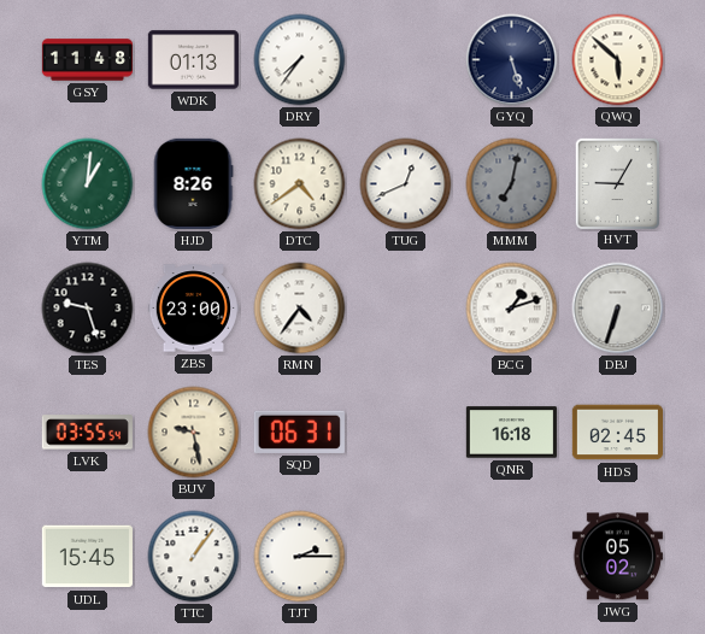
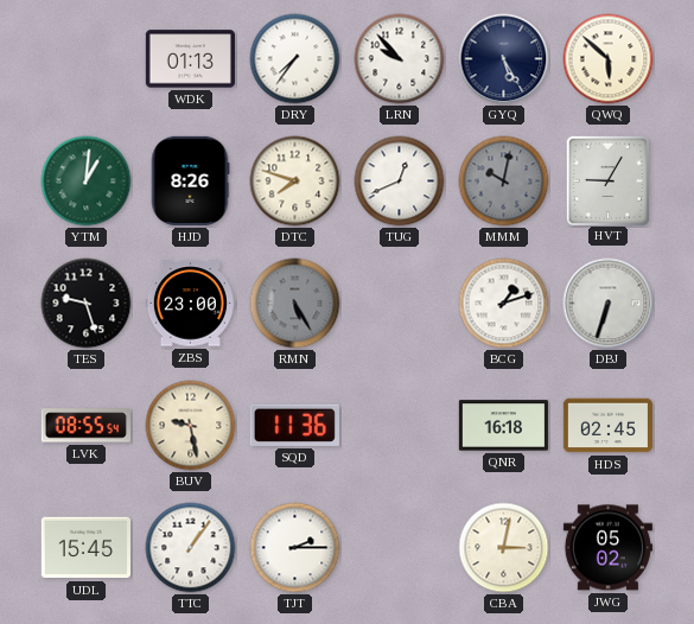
GSY: 11:48 -> none (87, 60)
LRN: none -> 9:53 (400, 59)
GYQ: 5:27 -> 5:25 (504, 59)
DTC: 4:39 -> 7:48 (295, 182)
MMM: 7:02 -> 10:02 (504, 182)
RMN: 4:36 -> 5:25 (295, 304)
RMN dial: white -> grey (295, 304)
LVK: 03:55 -> 08:55 (85, 426)
SQD: 06:31 -> 11:36 (294, 425)
CBA: none -> 3:02 (504, 548)
